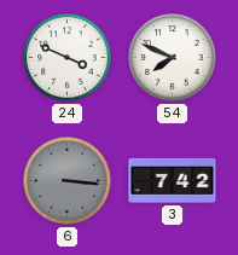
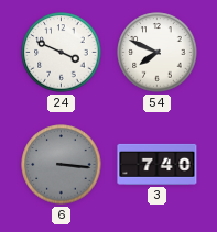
3: 7:42 -> 7:40 (158, 164)
